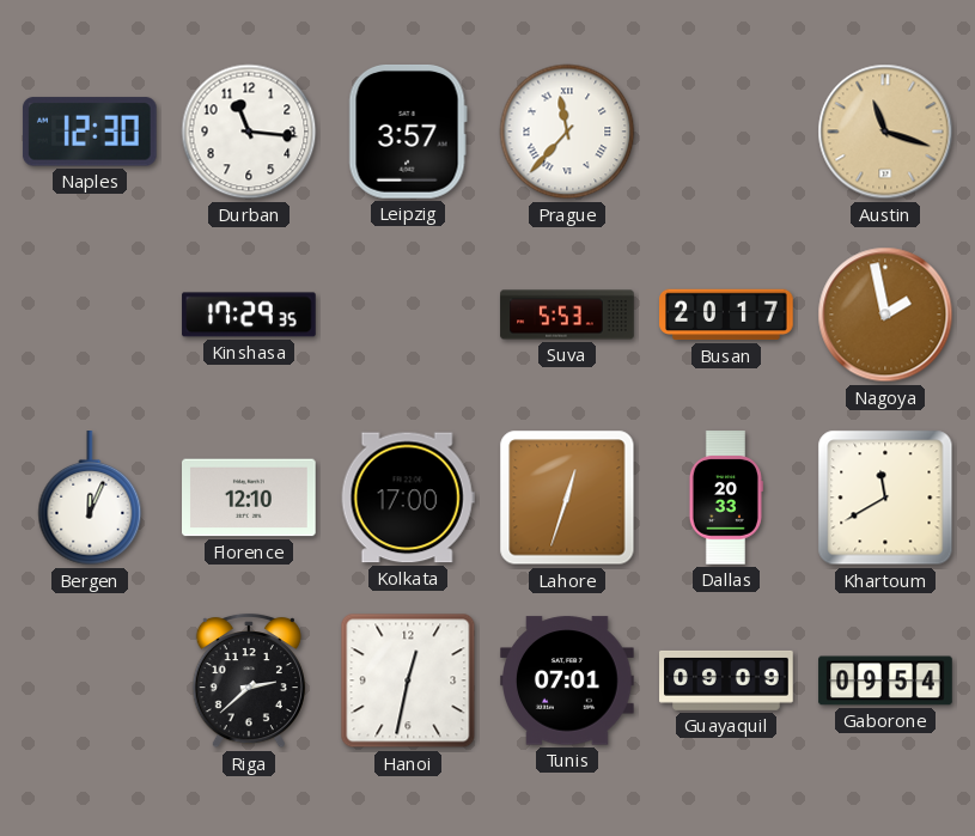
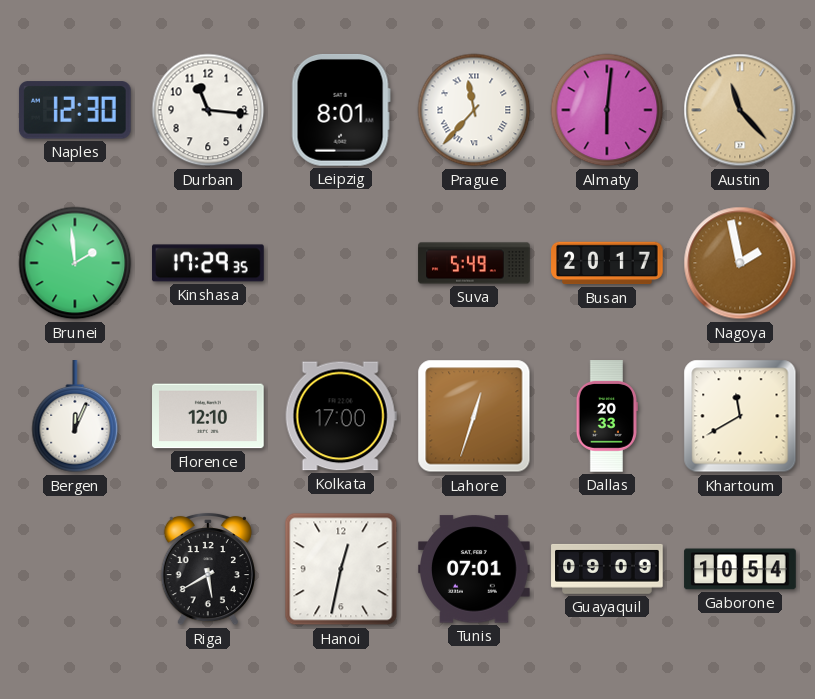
Leipzig: 3:57 -> 8:01 (341, 110)
Almaty: none -> 6:01 (607, 110)
Austin: 11:18 -> 11:23 (740, 110)
Brunei: none -> 1:59 (75, 263)
Suva: 5:53 -> 5:49 (474, 263)
Riga: 2:38 -> 5:40 (208, 569)
Gaborone: 09:54 -> 10:54 (740, 569)
